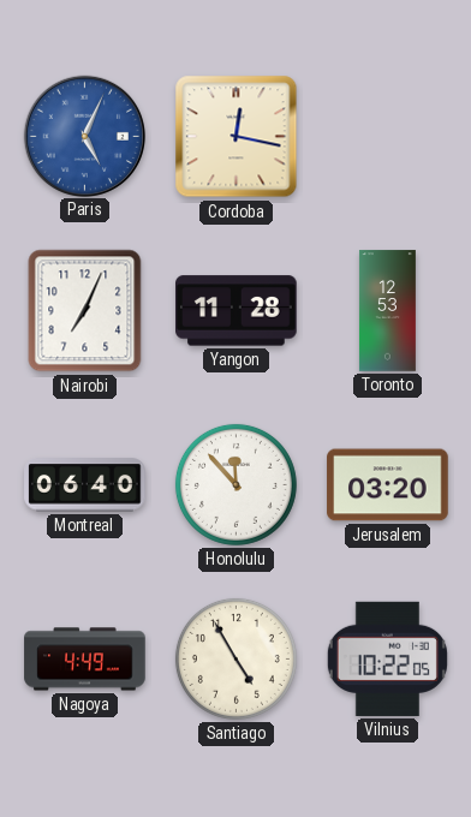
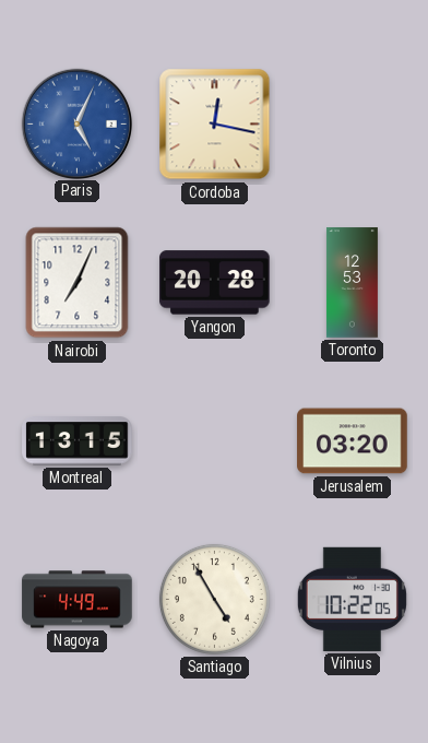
Yangon: 11:28 -> 20:28 (215, 283)
Montreal: 06:40 -> 13:15 (78, 441)
Honolulu: 11:53 -> none (235, 484)
